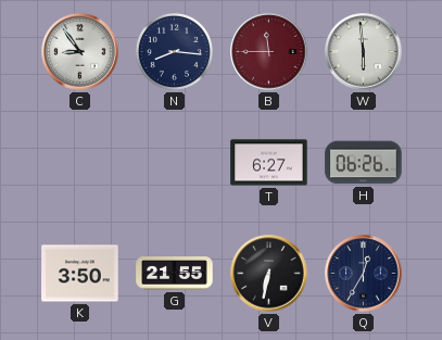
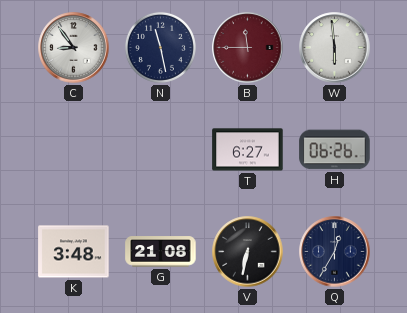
N: 8:16 -> 11:28 (160, 47)
K: 3:50 -> 3:48 (74, 252)
G: 21:55 -> 21:08 (161, 252)
